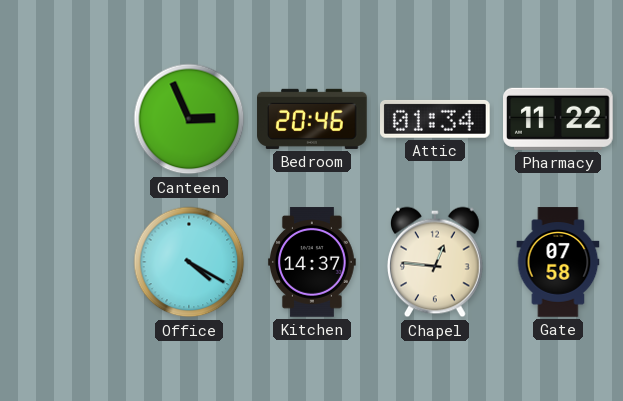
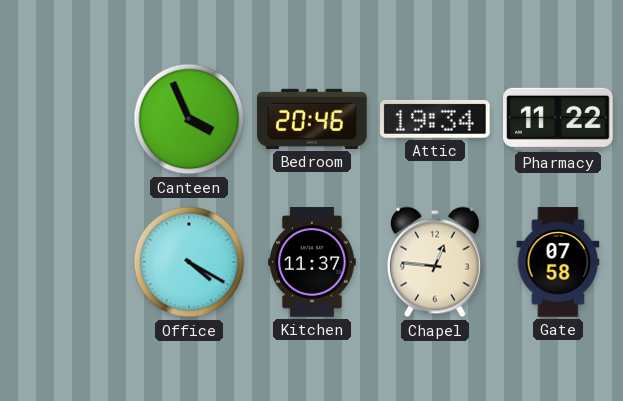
Canteen: 2:56 -> 3:56 (189, 119)
Attic: 01:34 -> 19:34 (436, 119)
Kitchen: 14:37 -> 11:37 (312, 262)
